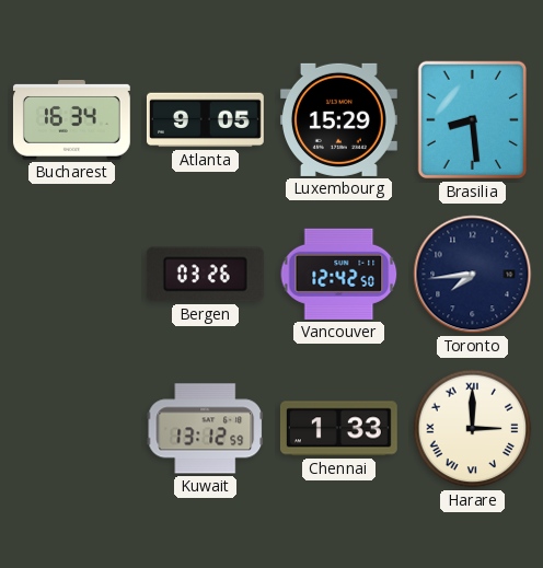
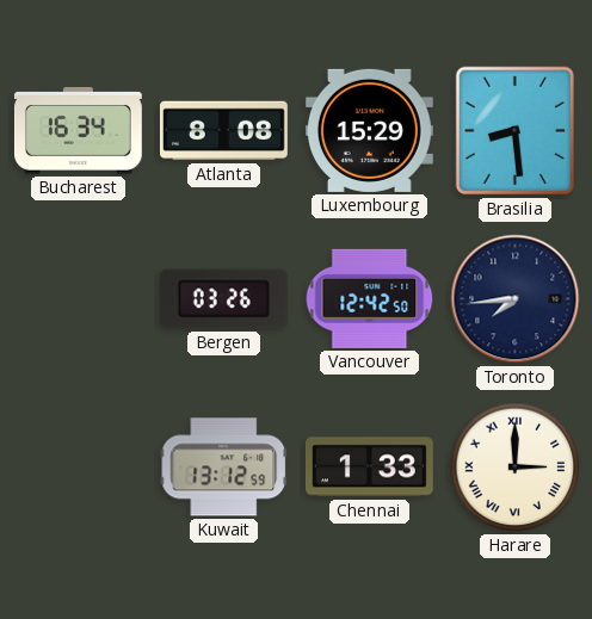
Atlanta: 9:05 -> 8:08 (223, 131)
